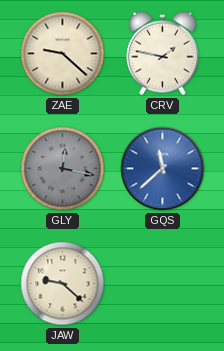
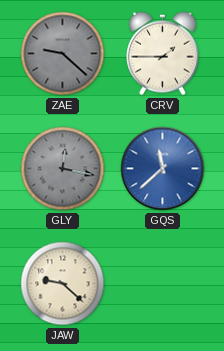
ZAE dial: cream -> grey (63, 54)
CRV: 1:47 -> 1:45 (163, 54)
